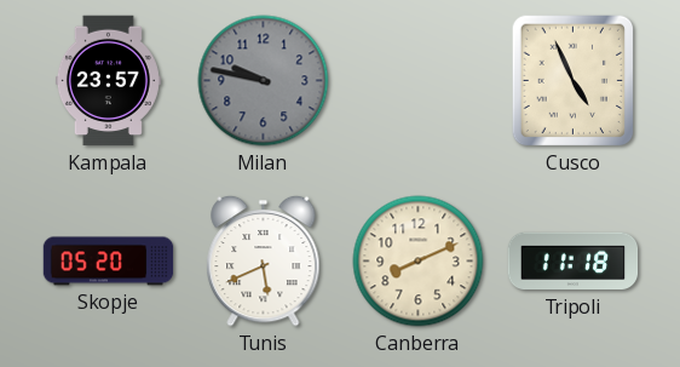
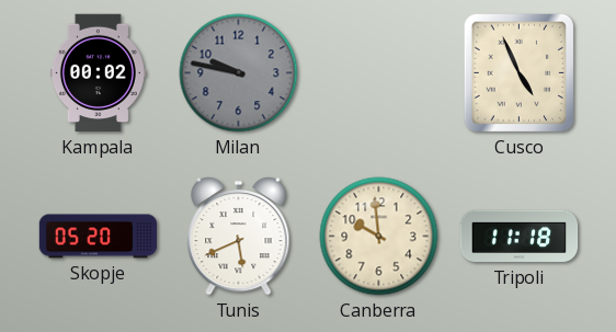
Kampala: 23:57 -> 00:02 (98, 73)
Canberra: 8:11 -> 9:59 (379, 237)
